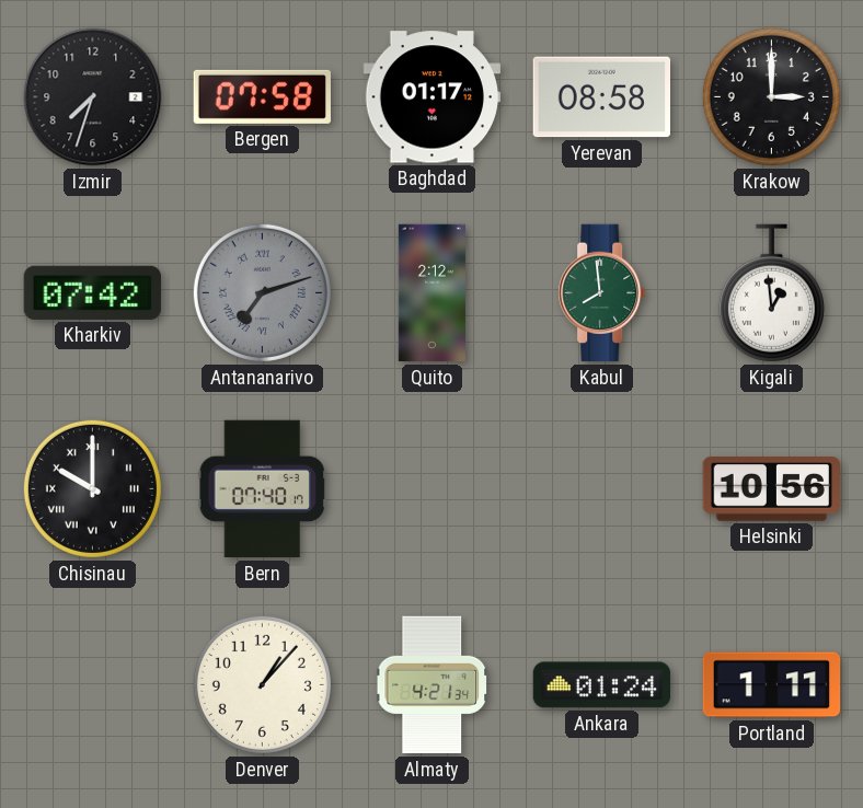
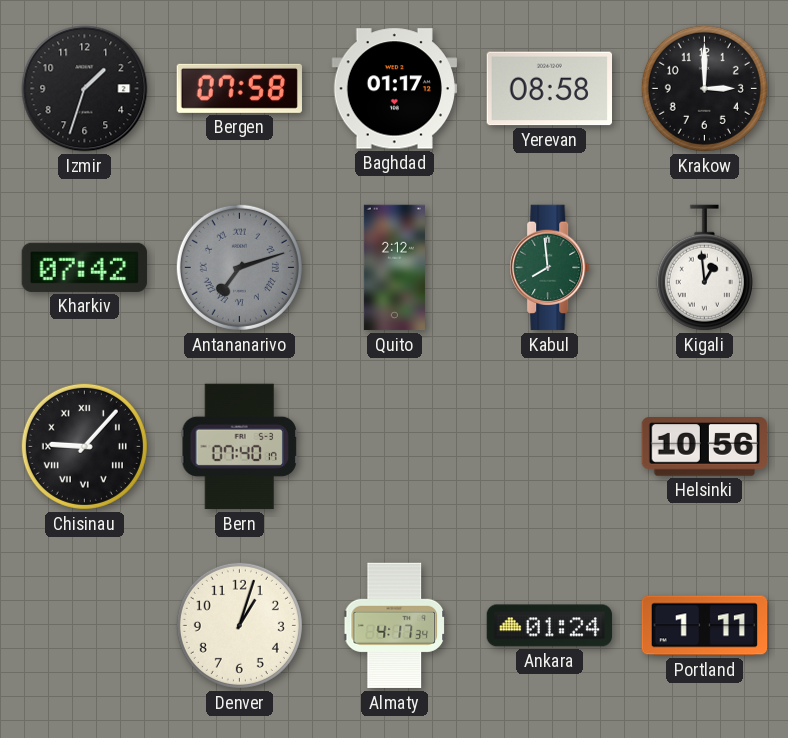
Izmir: 7:33 -> 1:33 (85, 89)
Chisinau: 10:00 -> 9:07 (84, 446)
Denver: 1:07 -> 1:03 (239, 625)
Almaty: 4:21 -> 4:17 (394, 626)
